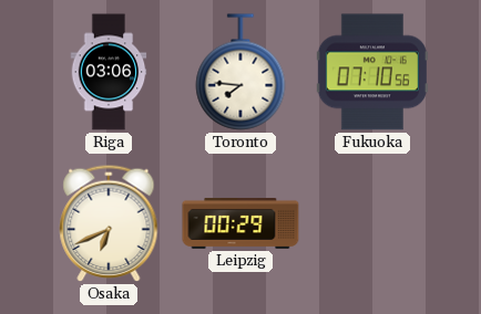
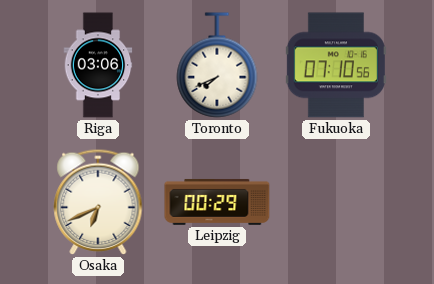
Toronto: 7:46 -> 7:41 (217, 65)
